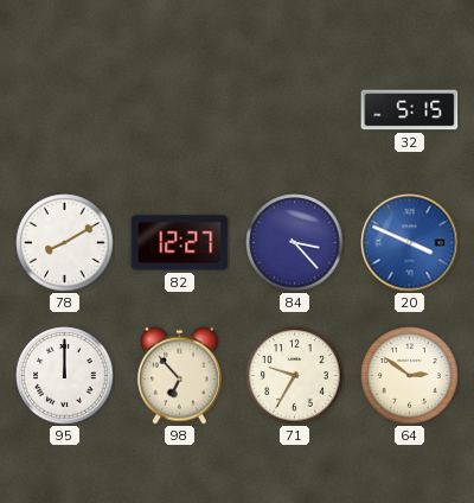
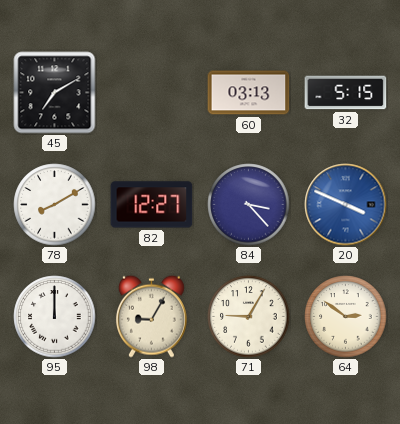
45: none -> 7:10 (55, 93)
60: none -> 03:13 (249, 93)
98: 6:53 -> 9:05 (151, 316)
71: 9:35 -> 9:05 (249, 317)
